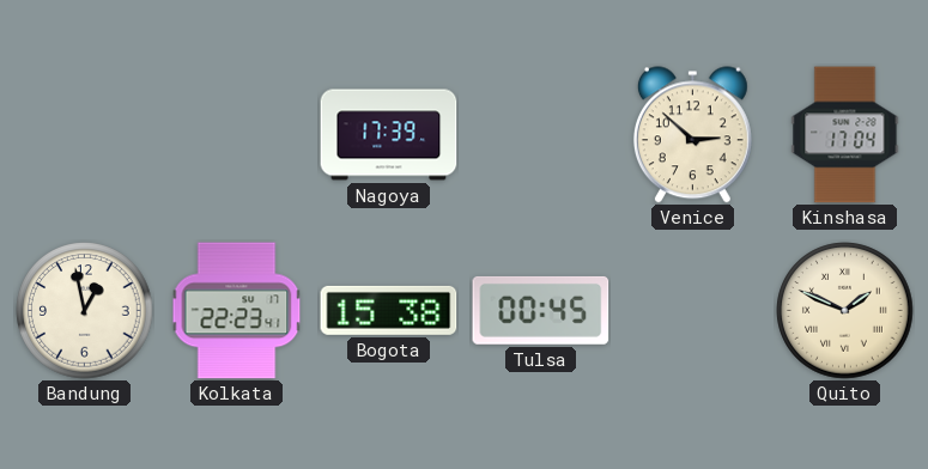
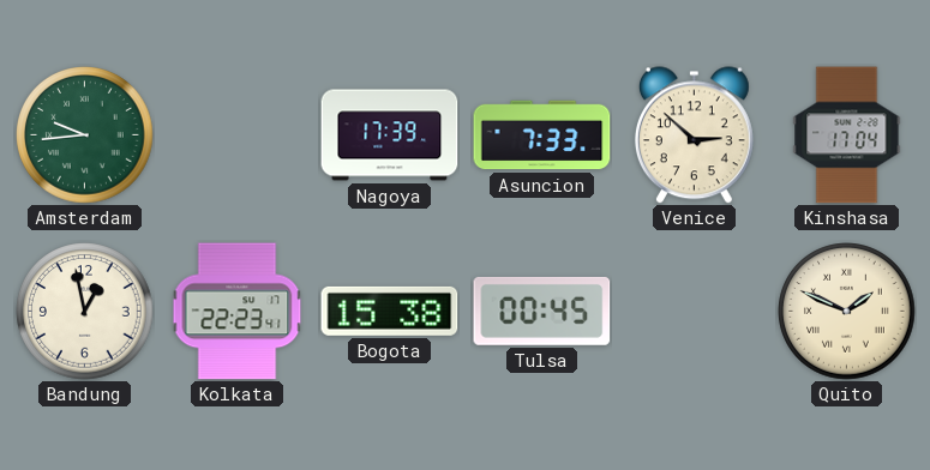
Amsterdam: none -> 9:44 (85, 135)
Asuncion: none -> 7:33 (542, 135)
